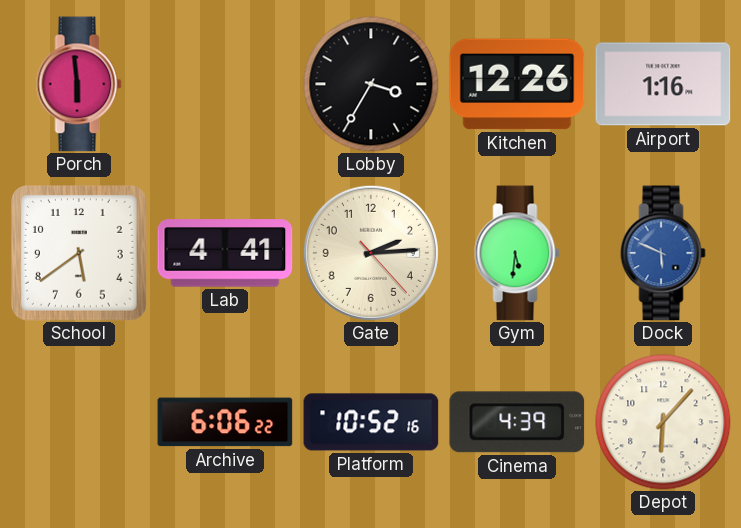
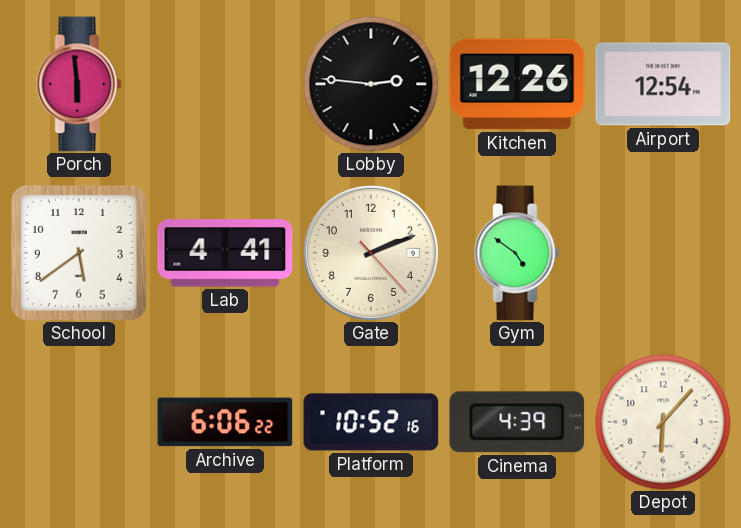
Lobby: 3:35 -> 2:46 (371, 84)
Airport: 1:16 -> 12:54 (663, 84)
Gate: 2:14 -> 2:11 (371, 253)
Gym: 5:31 -> 4:51 (517, 253)
Dock: 5:49 -> none (663, 253)
